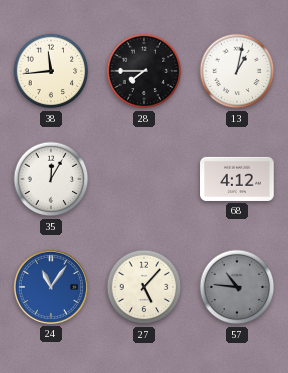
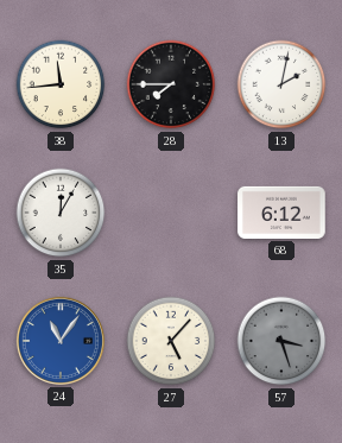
13: 1:02 -> 2:02 (281, 84)
68: 4:12 -> 6:12 (281, 213)
57: 10:46 -> 3:27 (281, 341)
